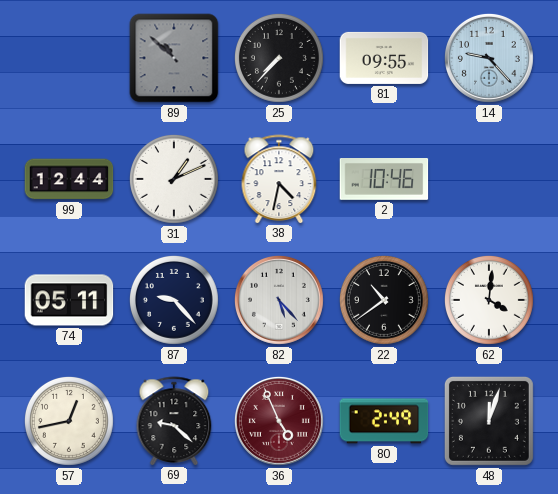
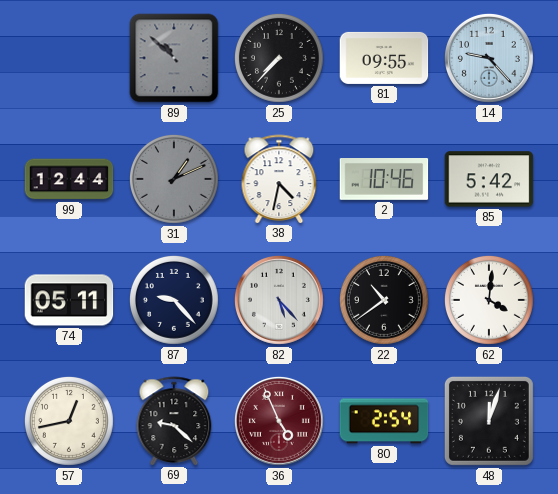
31 dial: white -> grey (174, 179)
85: none -> 5:42 (489, 179)
80: 2:49 -> 2:54 (384, 421)
